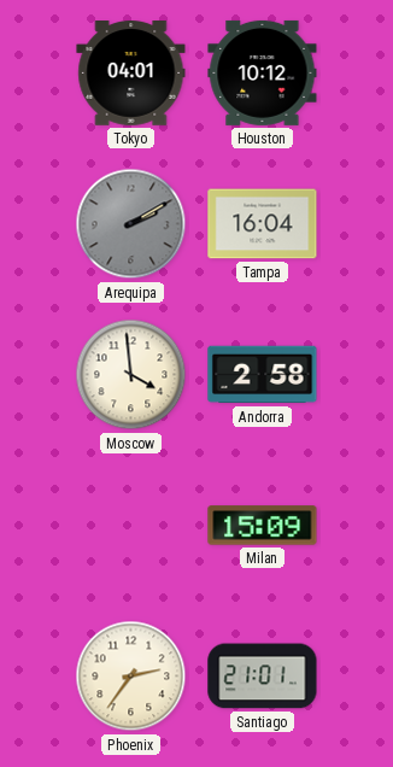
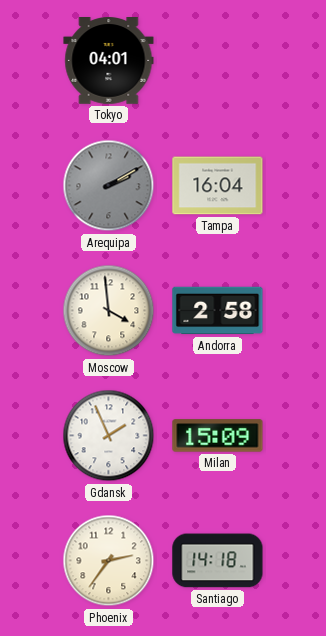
Houston: 10:12 -> none (263, 72)
Gdansk: none -> 1:56 (109, 436)
Santiago: 21:01 -> 14:18 (218, 561)
